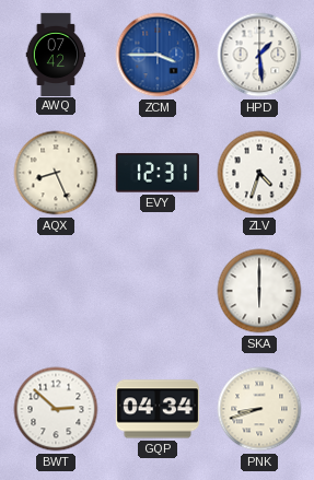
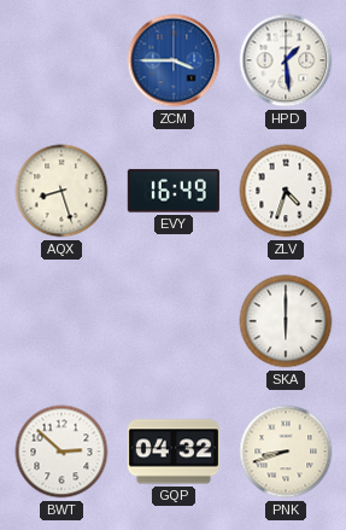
AWQ: 07:42 -> none (56, 54)
AQX: 8:26 -> 8:27 (61, 191)
EVY: 12:31 -> 16:49 (174, 191)
GQP: 04:34 -> 04:32 (174, 452)
